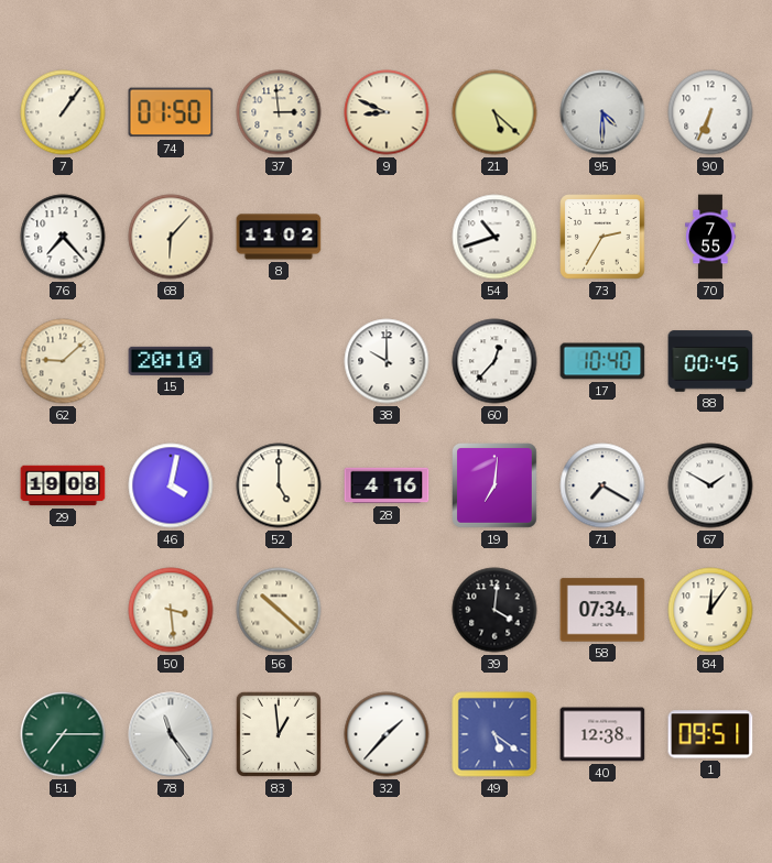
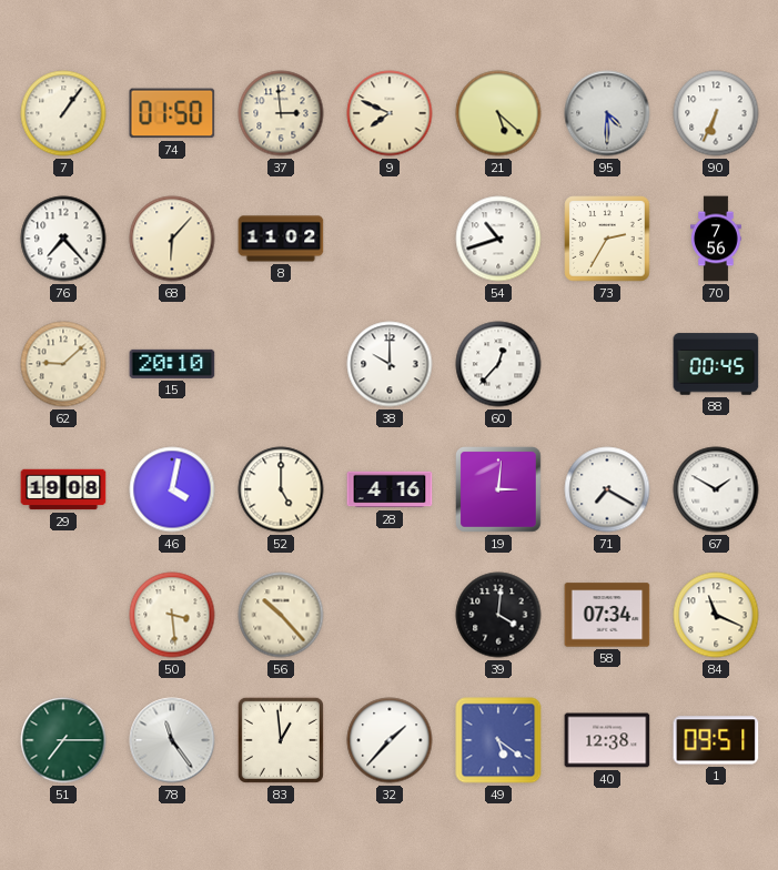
9: 8:49 -> 7:49 (390, 113)
70: 7:55 -> 7:56 (716, 239)
17: 10:40 -> none (602, 361)
19: 7:01 -> 3:01 (499, 490)
56: 10:22 -> 10:23 (281, 615)
84: 12:06 -> 11:19 (716, 615)
